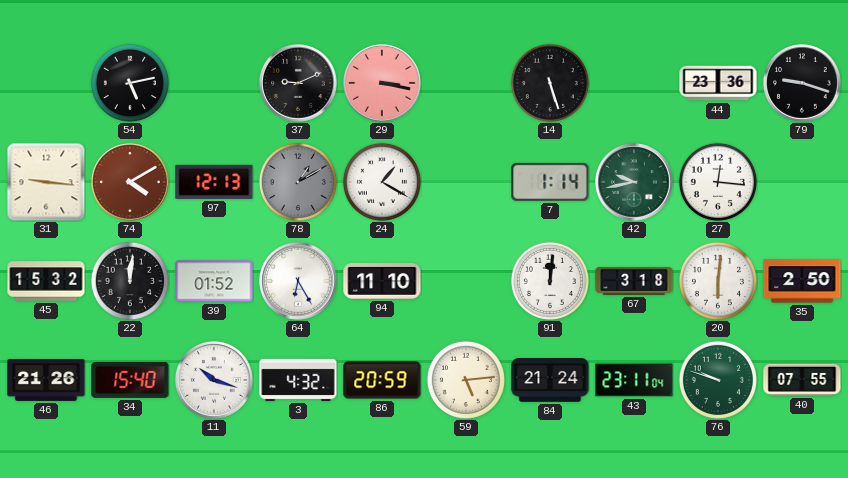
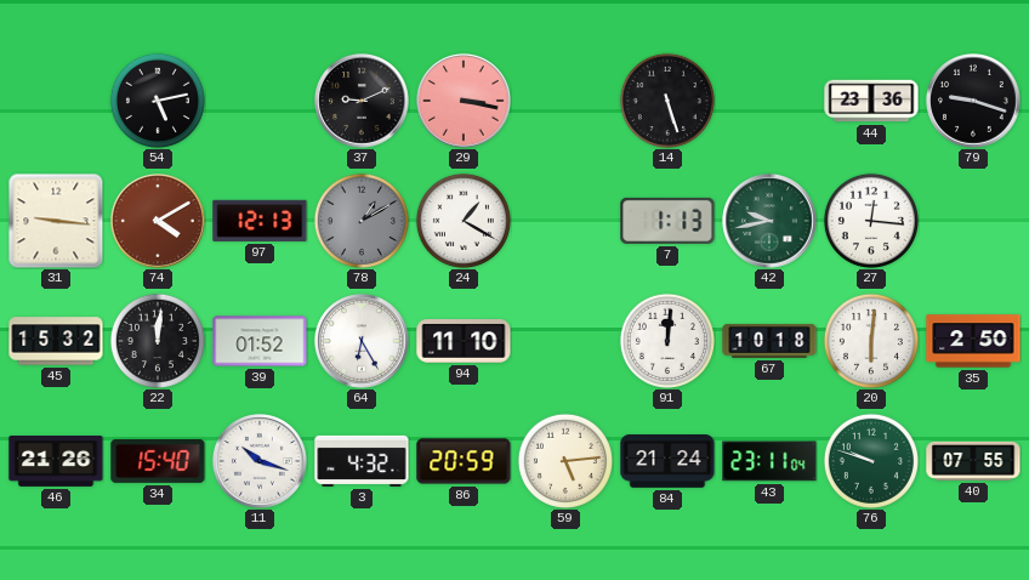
7: 1:14 -> 1:13 (667, 221)
67: 3:18 -> 10:18 (769, 341)
